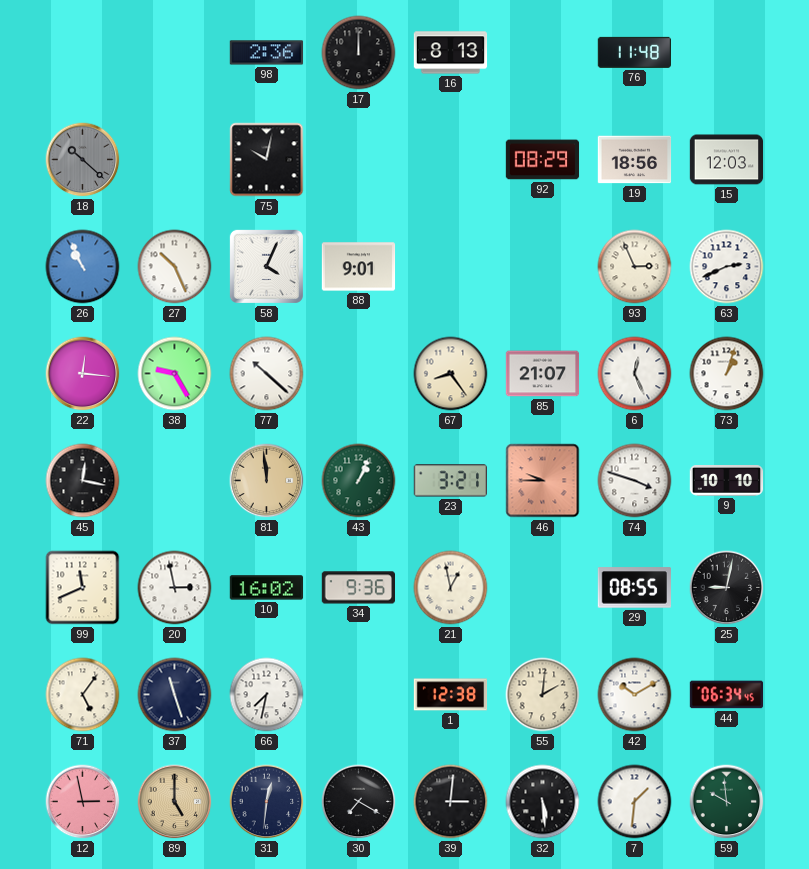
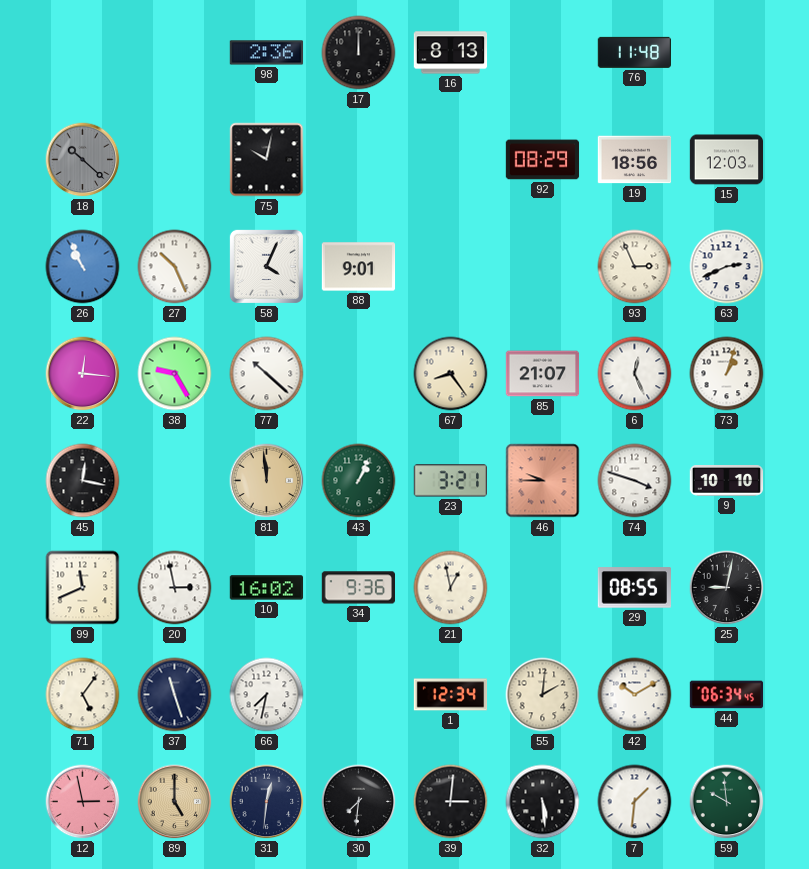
1: 12:38 -> 12:34 (451, 695)
30: 7:20 -> 7:31 (359, 802)
